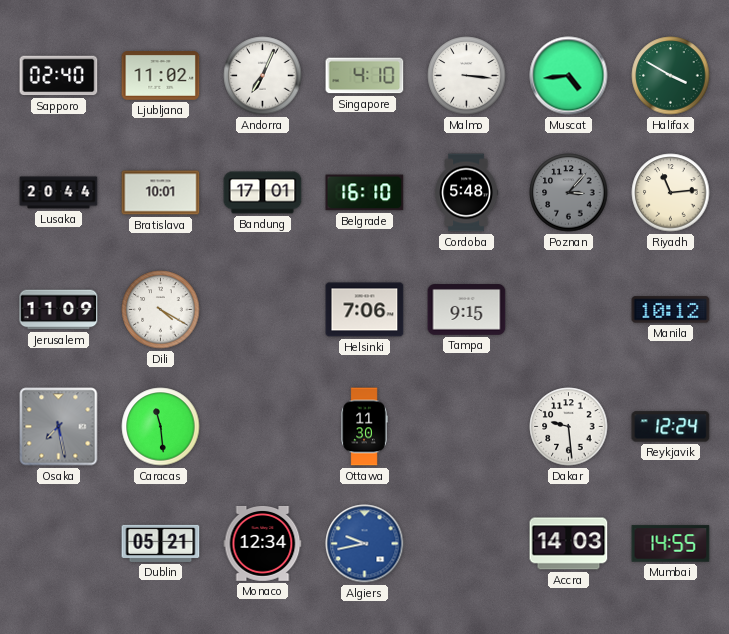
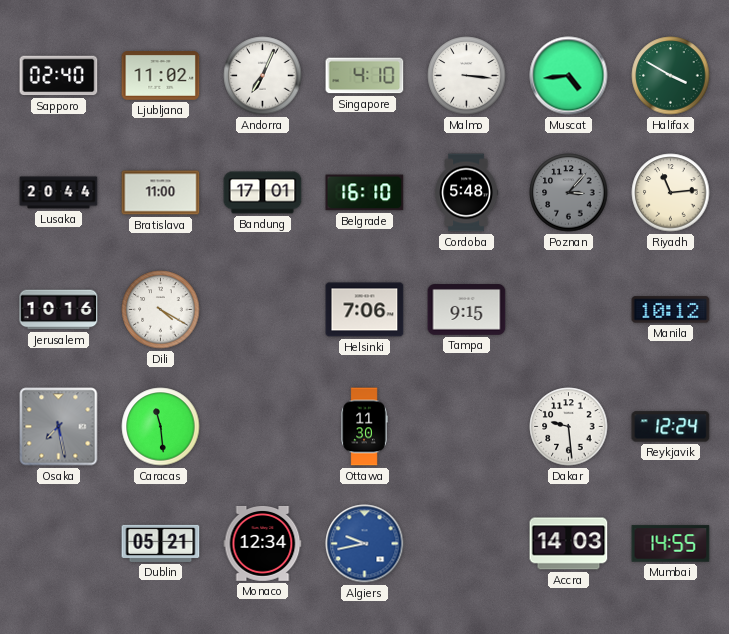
Bratislava: 10:01 -> 11:00 (161, 193)
Jerusalem: 11:09 -> 10:16 (59, 310)
